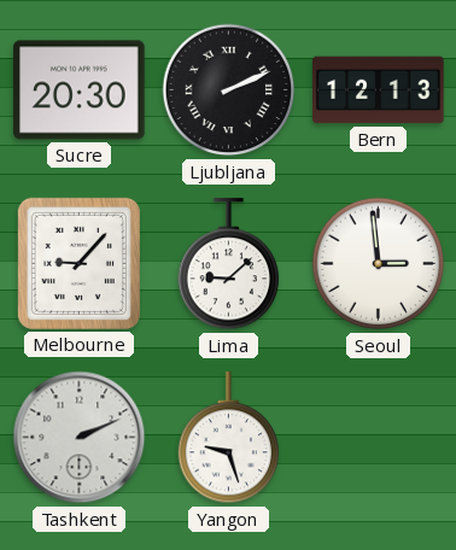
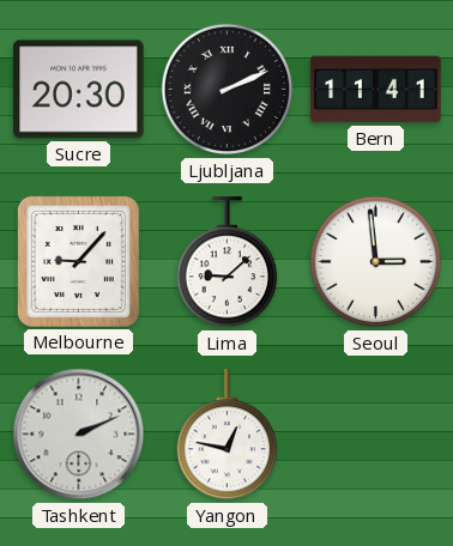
Bern: 12:13 -> 11:41 (376, 90)
Yangon: 9:27 -> 12:47 (228, 435)
